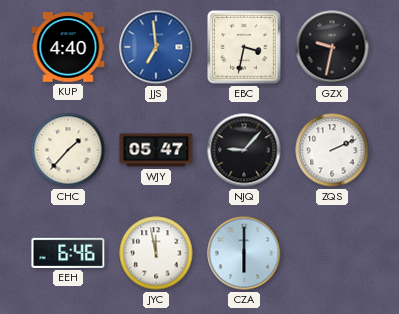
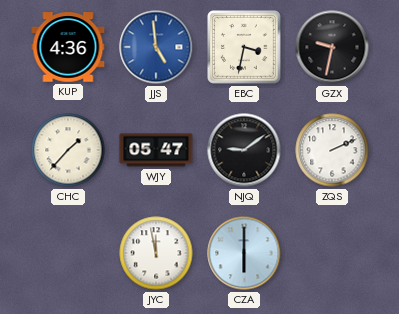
KUP: 4:40 -> 4:36 (68, 47)
JJS: 6:59 -> 4:59 (156, 47)
NJQ: 9:07 -> 9:09 (244, 150)
EEH: 6:46 -> none (68, 253)
